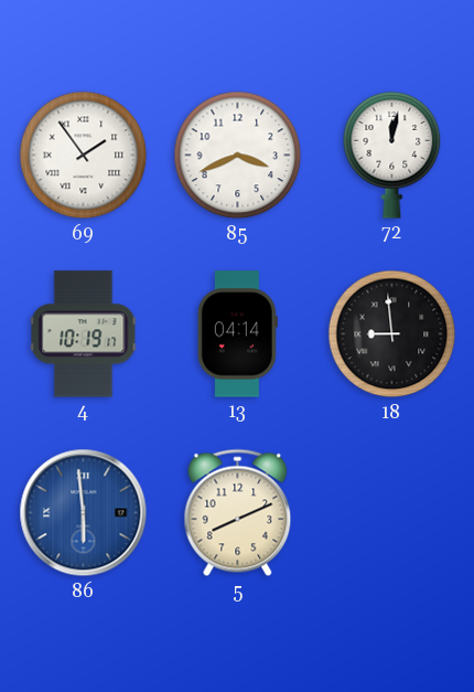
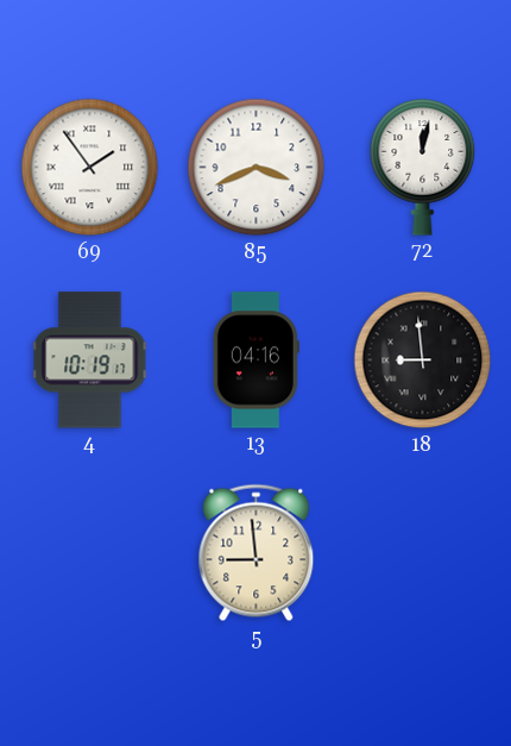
13: 04:14 -> 04:16 (255, 361)
86: 5:59 -> none (84, 513)
5: 8:11 -> 8:59 (257, 553)
